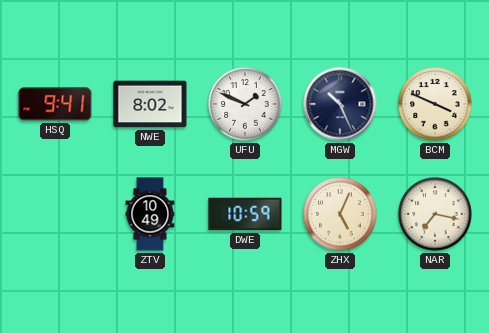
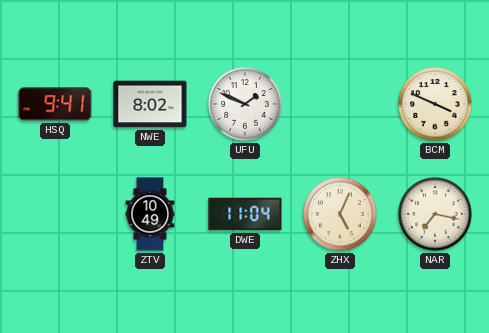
MGW: 10:26 -> none (340, 104)
DWE: 10:59 -> 11:04 (245, 214)
